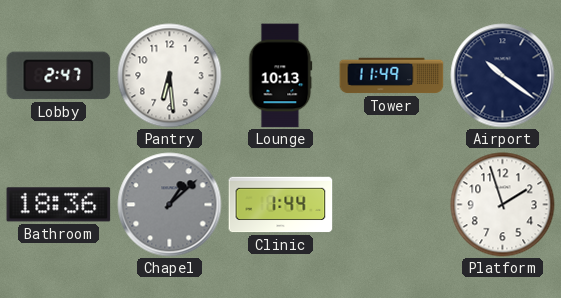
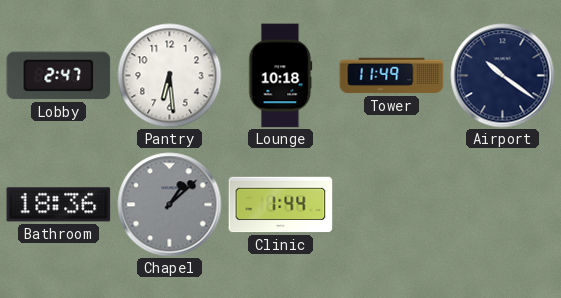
Lounge: 10:13 -> 10:18 (281, 76)
Platform: 1:57 -> none (503, 205)
